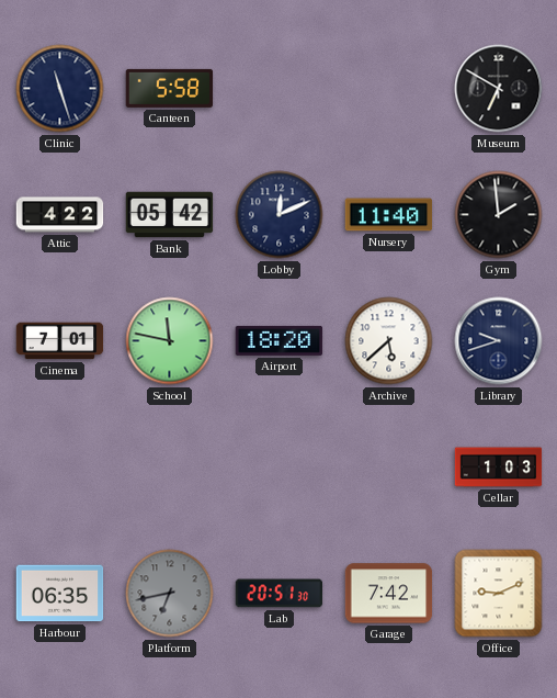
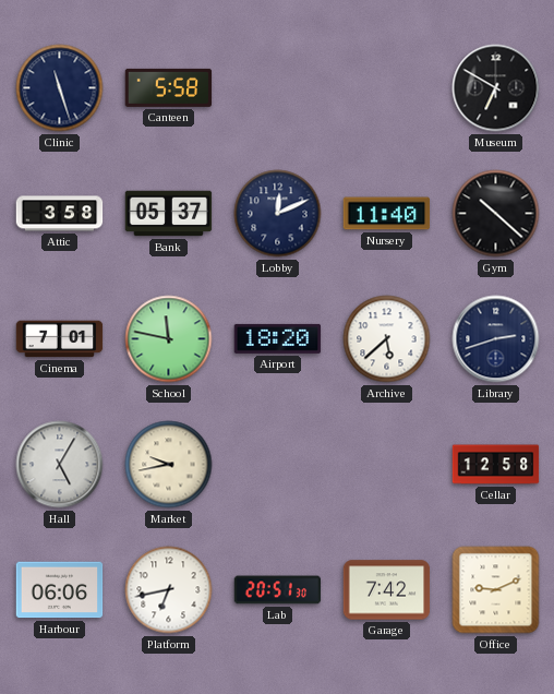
Attic: 4:22 -> 3:58 (60, 214)
Bank: 05:42 -> 05:37 (169, 214)
Gym: 1:59 -> 10:22 (496, 214)
Library: 9:42 -> 2:42 (496, 339)
Hall: none -> 5:05 (60, 465)
Market: none -> 9:43 (169, 465)
Cellar: 1:03 -> 12:58 (496, 465)
Harbour: 06:35 -> 06:06 (60, 590)
Platform dial: grey -> white (169, 590)
